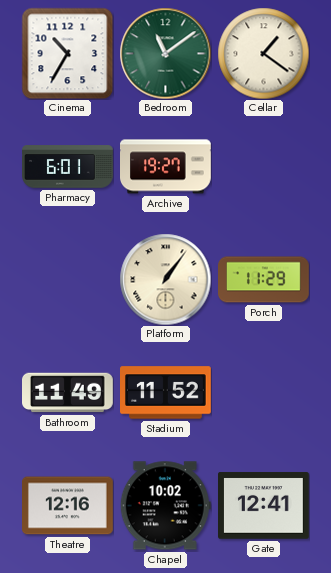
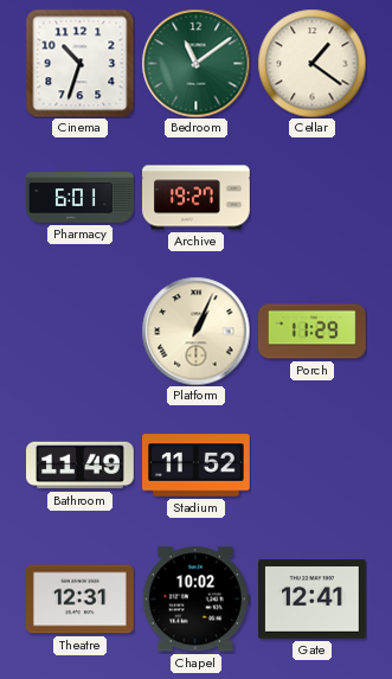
Cinema: 10:35 -> 10:33 (79, 63)
Platform: 1:06 -> 1:04 (195, 331)
Theatre: 12:16 -> 12:31 (81, 600)
